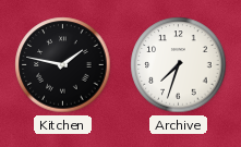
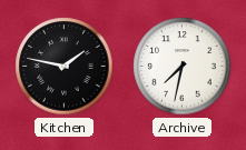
Archive: 7:33 -> 7:32 (183, 67)
